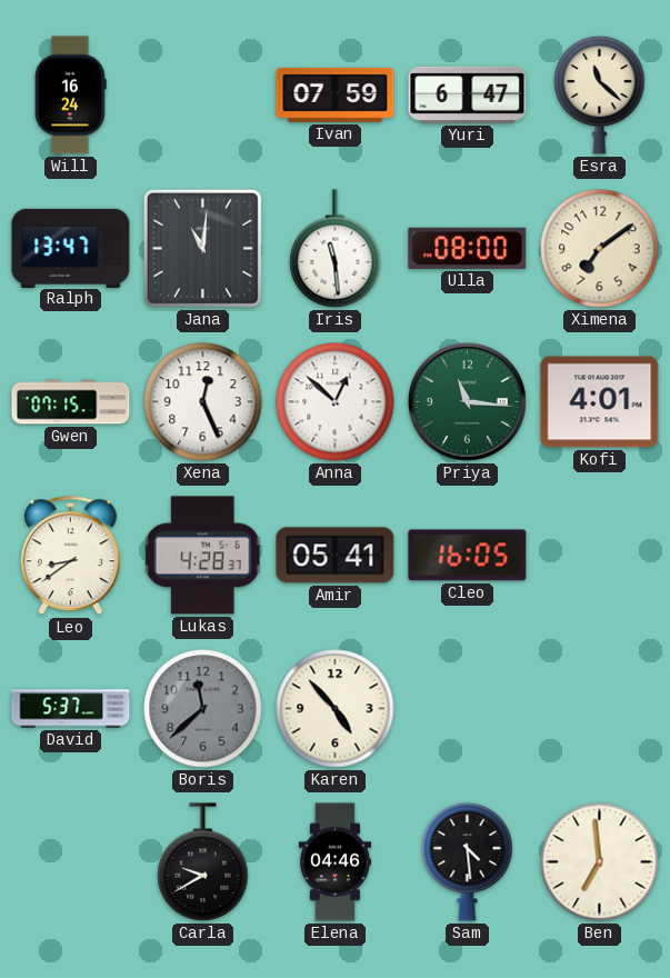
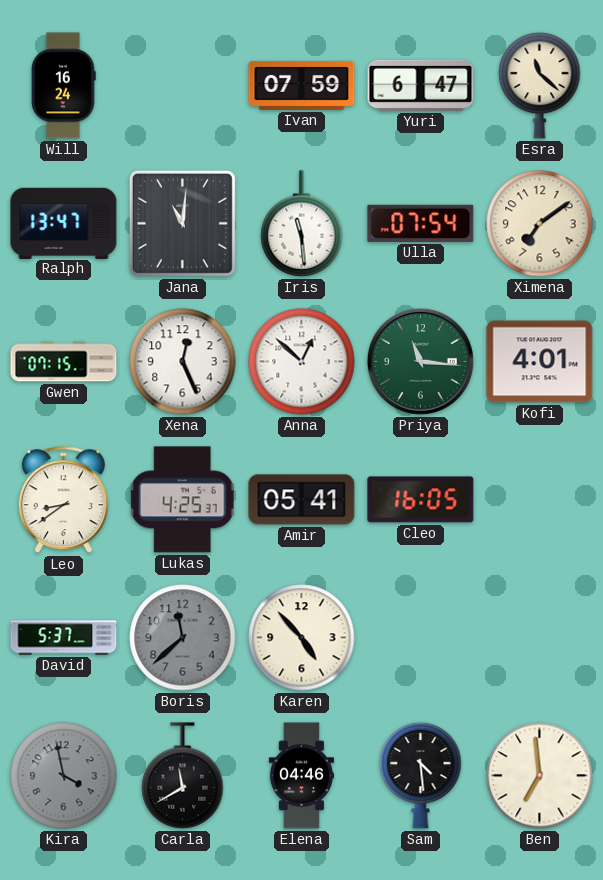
Ulla: 08:00 -> 07:54 (421, 223)
Lukas: 4:28 -> 4:25 (182, 500)
Kira: none -> 3:58 (64, 776)
Carla: 9:40 -> 11:40 (183, 776)
